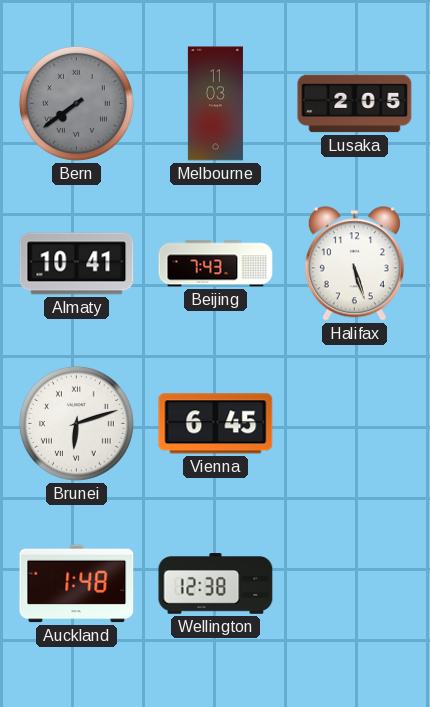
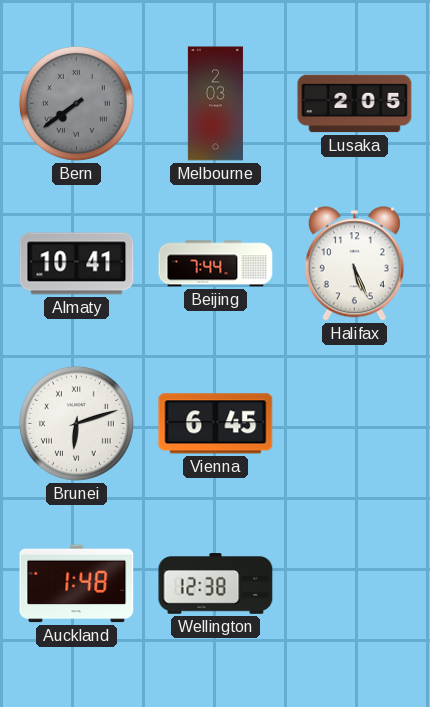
Melbourne: 11:03 -> 2:03 (215, 104)
Beijing: 7:43 -> 7:44 (216, 264)
Halifax: 5:27 -> 5:26 (354, 264)
